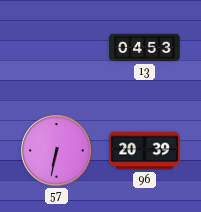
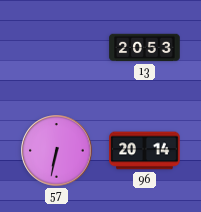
13: 04:53 -> 20:53 (145, 48)
96: 20:39 -> 20:14 (145, 151)
